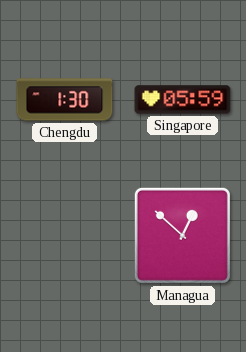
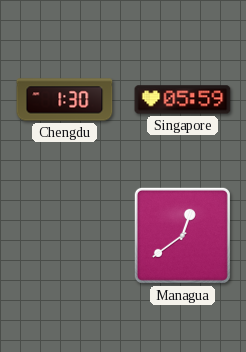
Managua: 12:52 -> 12:39 (182, 235)
